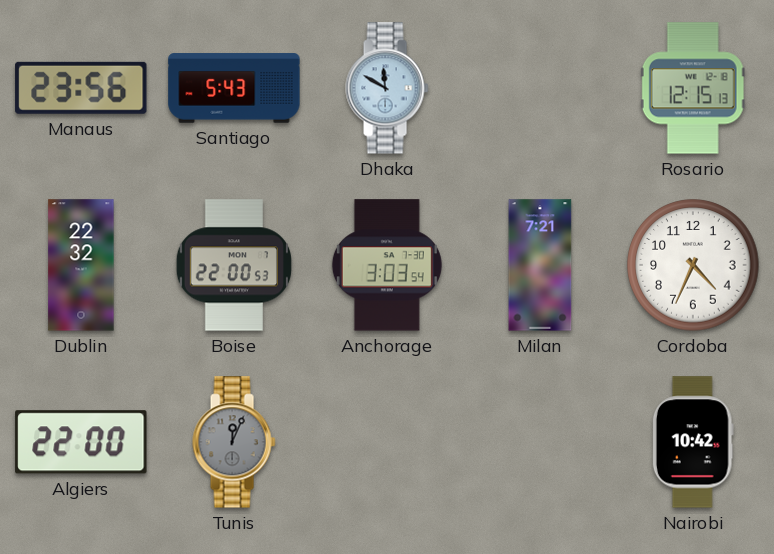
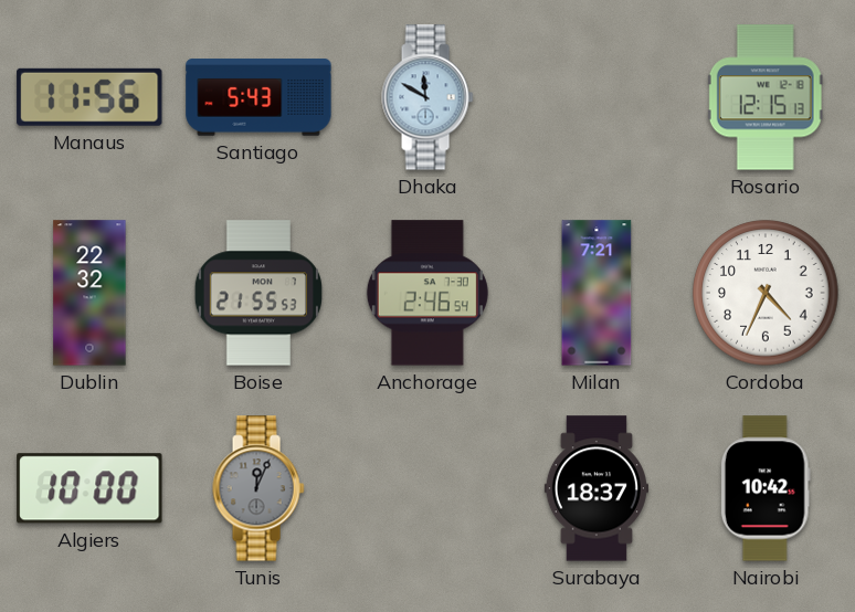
Manaus: 23:56 -> 11:56 (89, 97)
Boise: 22:00 -> 21:55 (258, 293)
Anchorage: 3:03 -> 2:46 (427, 293)
Algiers: 22:00 -> 10:00 (89, 488)
Surabaya: none -> 18:37 (597, 488)
